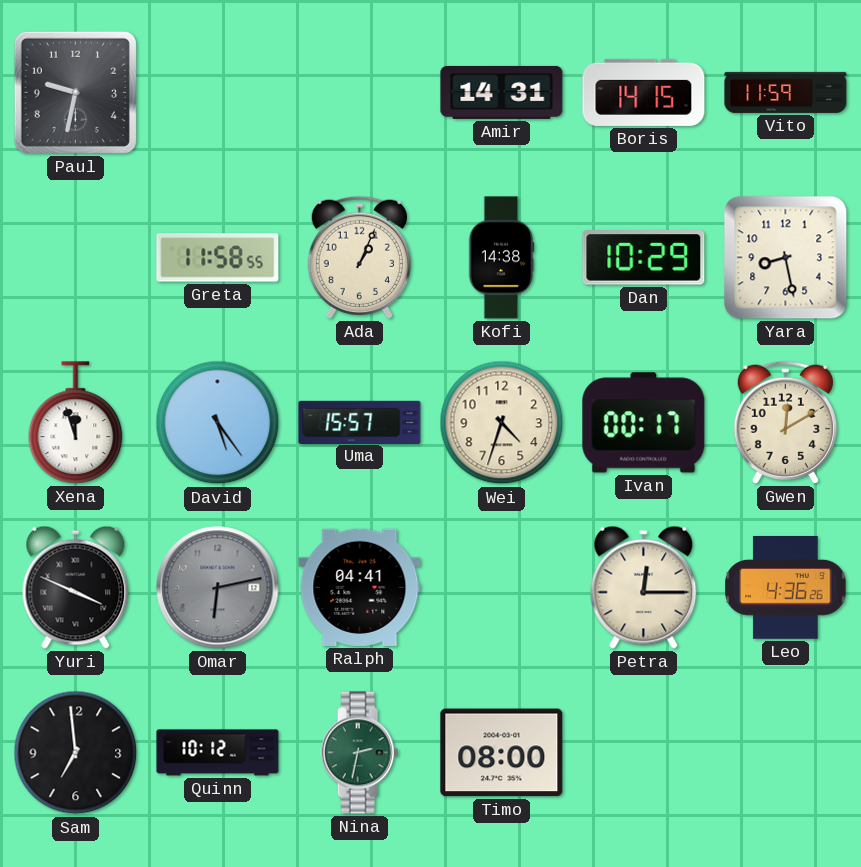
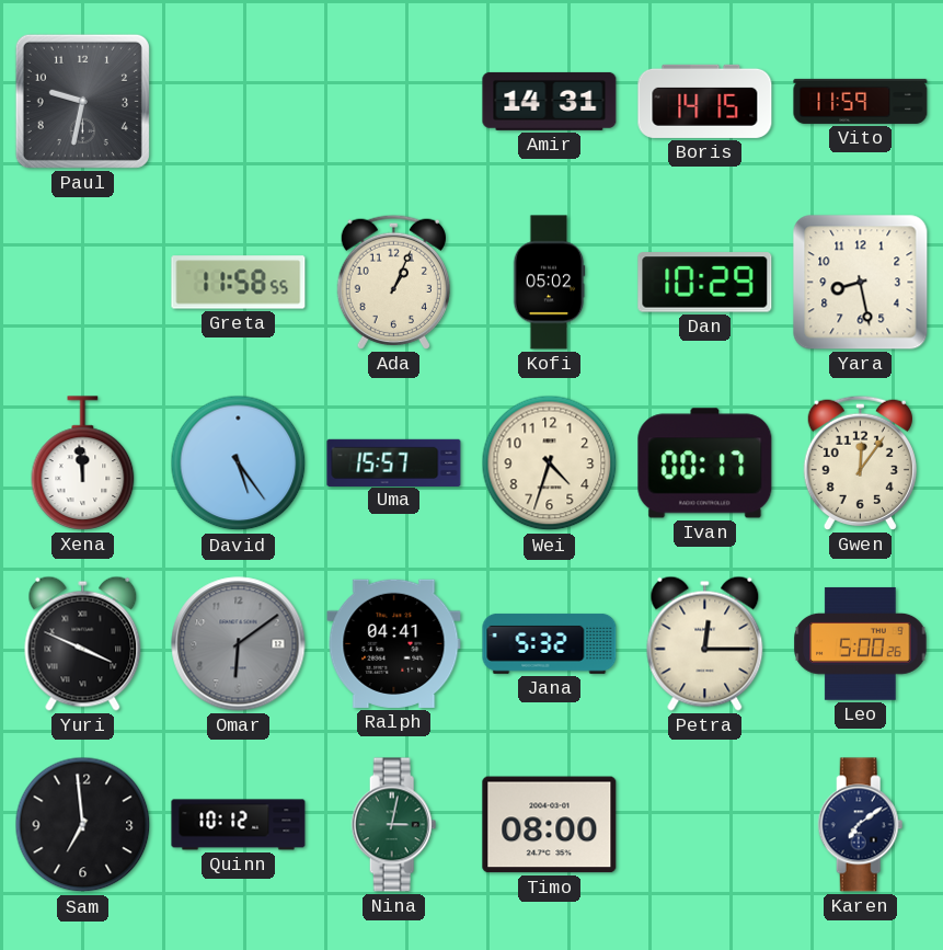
Kofi: 14:38 -> 05:02 (549, 283)
Xena: 11:57 -> 11:59 (83, 463)
Gwen: 12:10 -> 12:06 (860, 462)
Omar: 6:13 -> 6:09 (239, 644)
Jana: none -> 5:32 (550, 643)
Leo: 4:36 -> 5:00 (861, 644)
Nina: 2:32 -> 3:02 (394, 825)
Karen: none -> 7:09 (861, 825)
